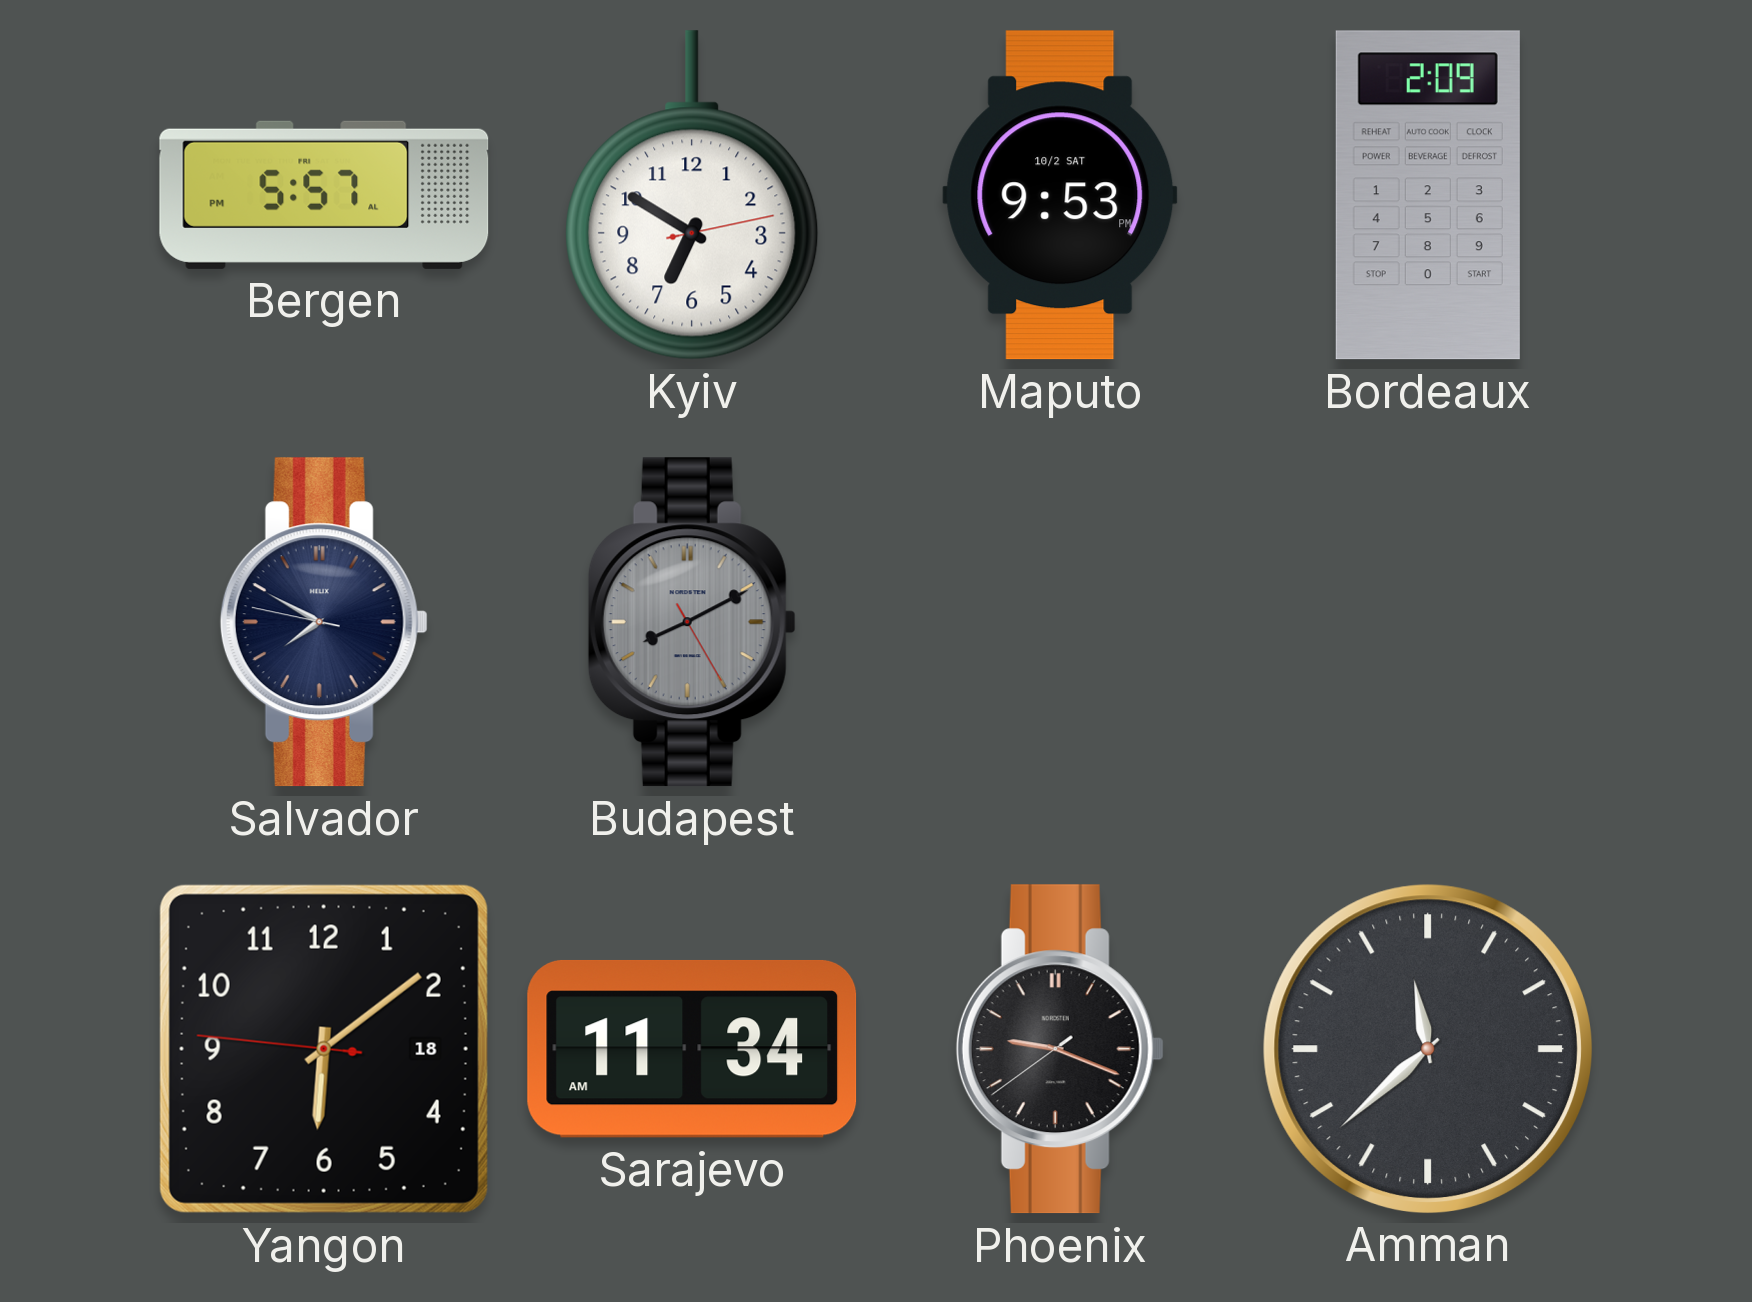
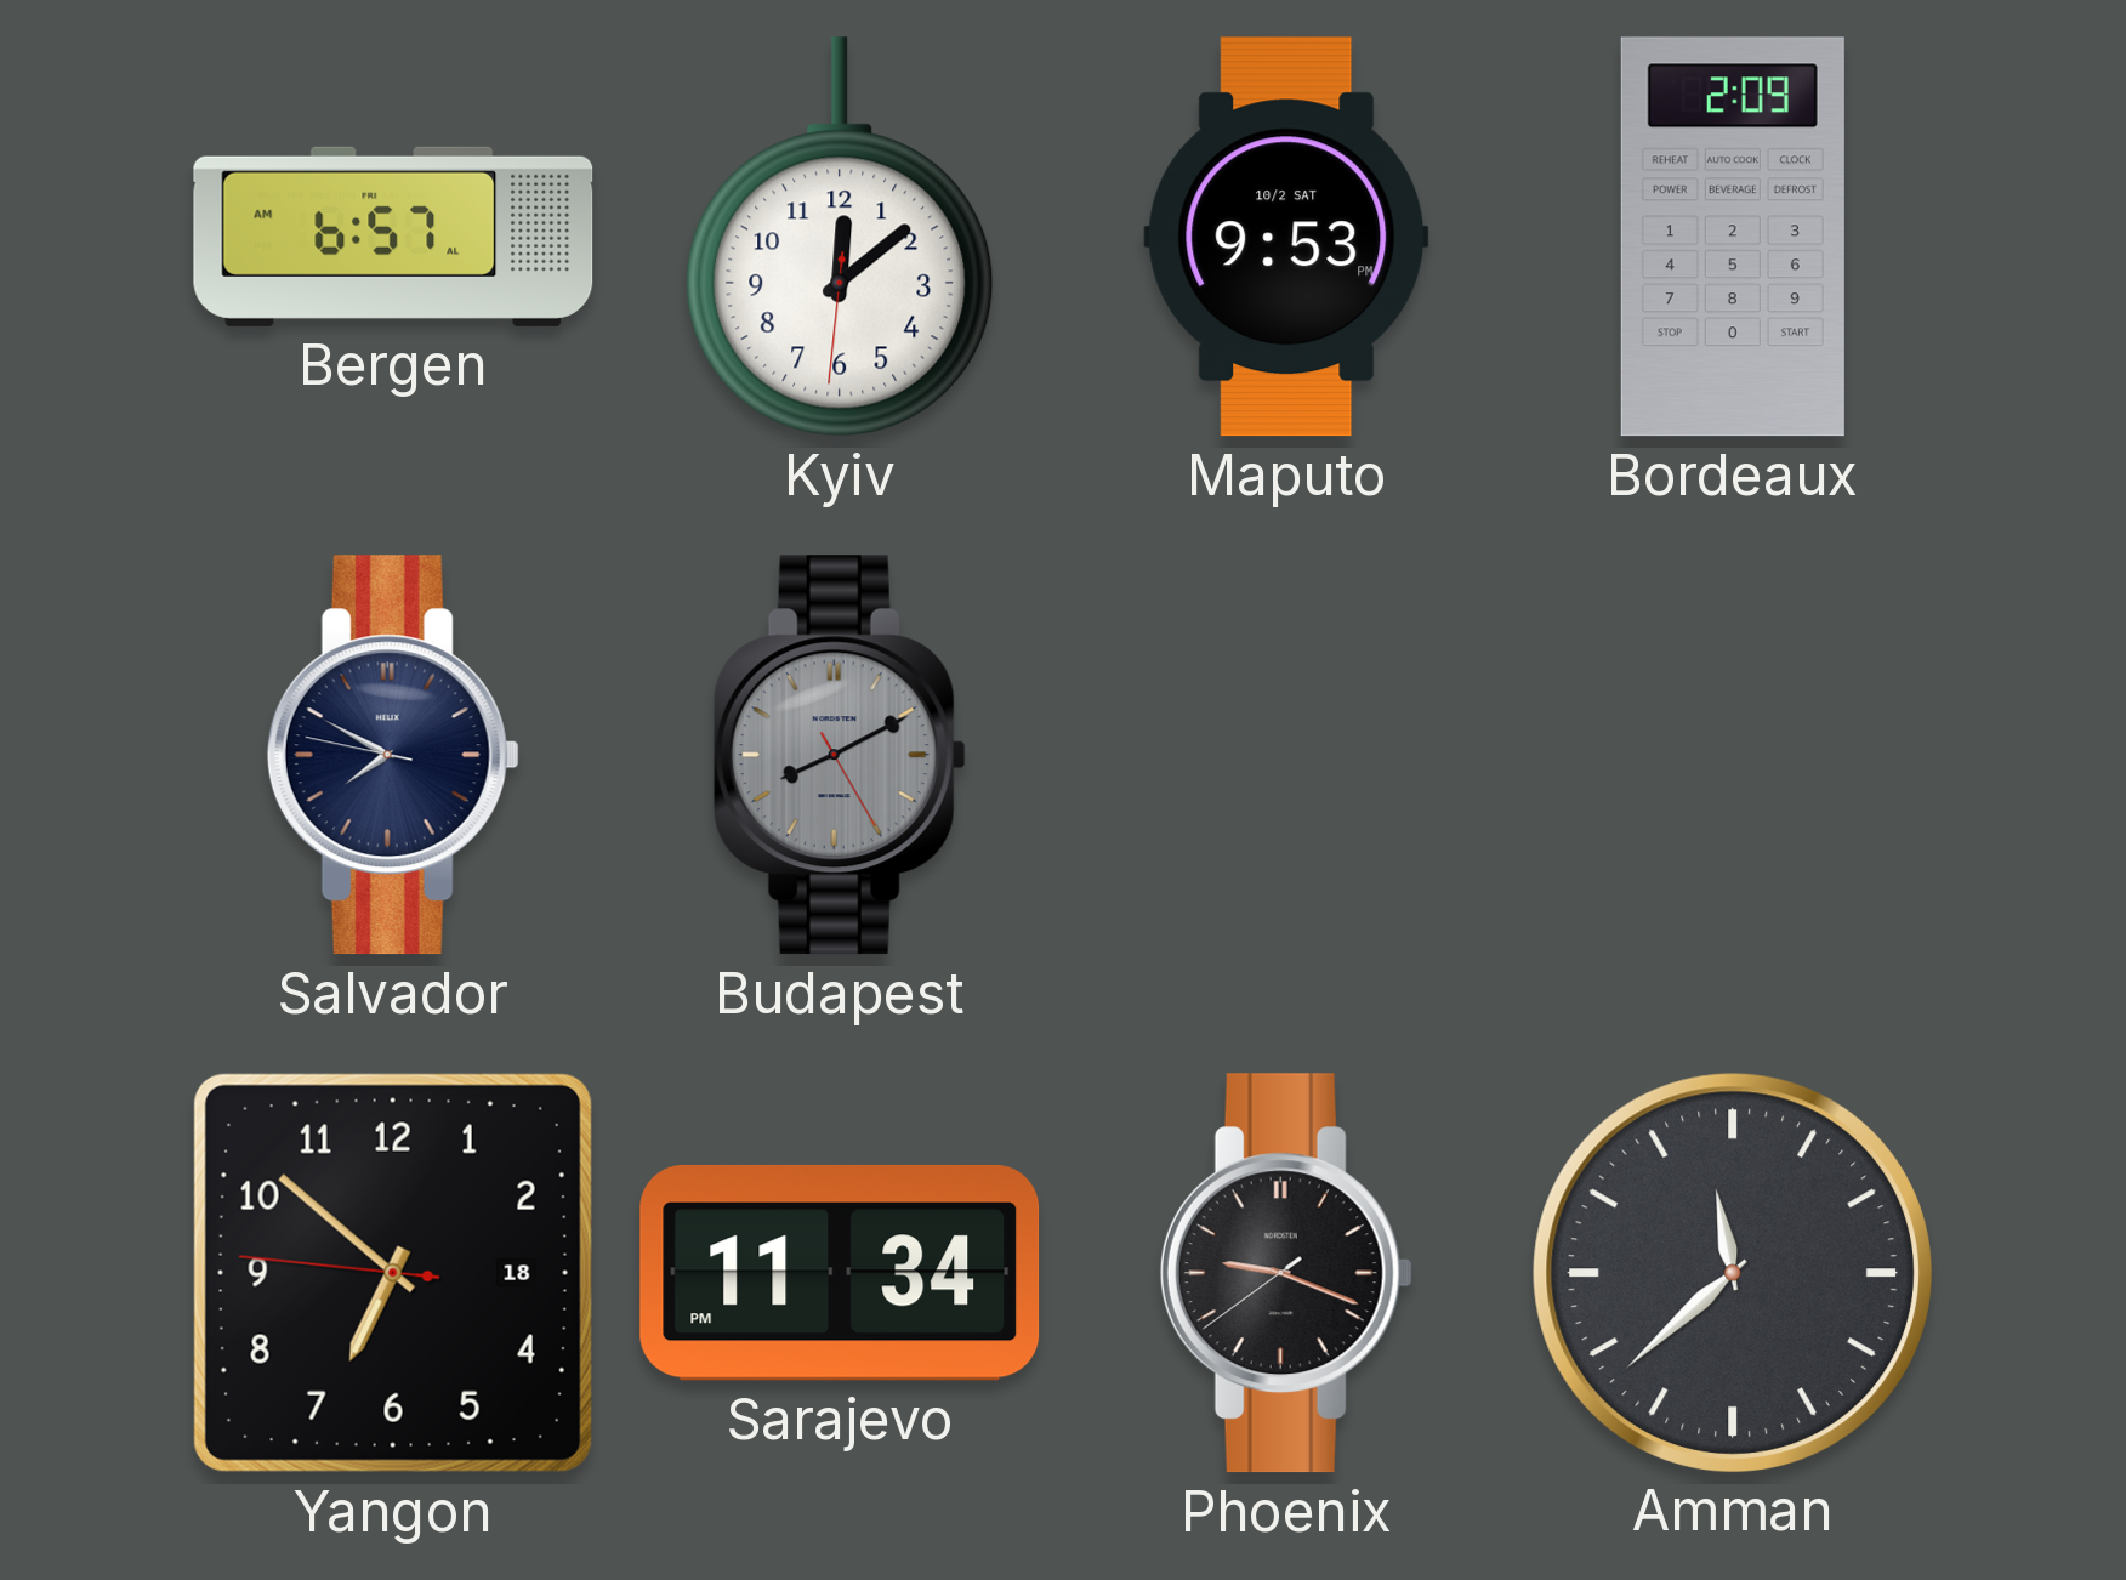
Bergen: 5:57 -> 6:57 (393, 237)
Kyiv: 6:50 -> 12:08 (840, 237)
Yangon: 6:08 -> 6:51 (393, 1273)
Sarajevo: 11:34 AM -> 11:34 PM (840, 1273)
